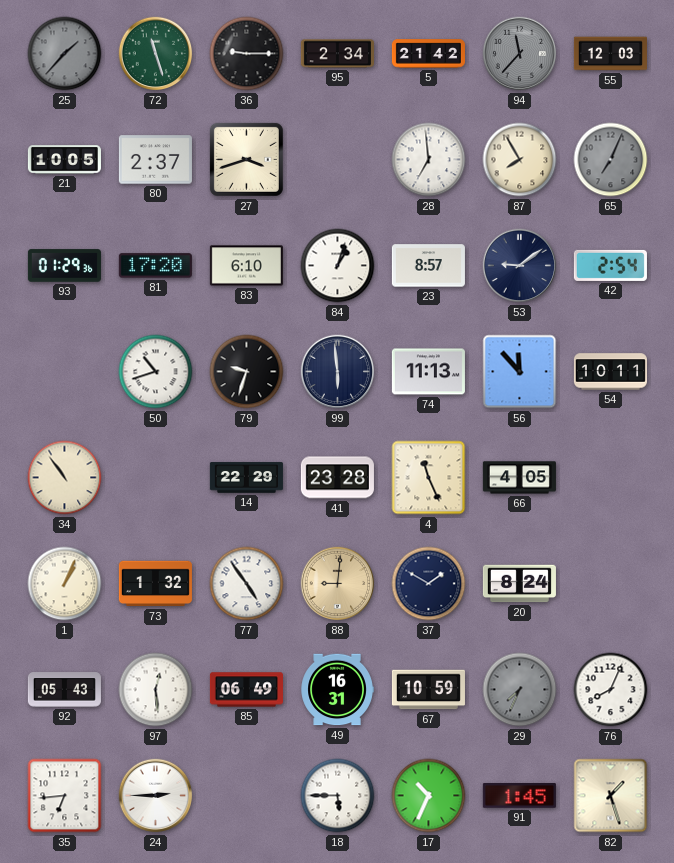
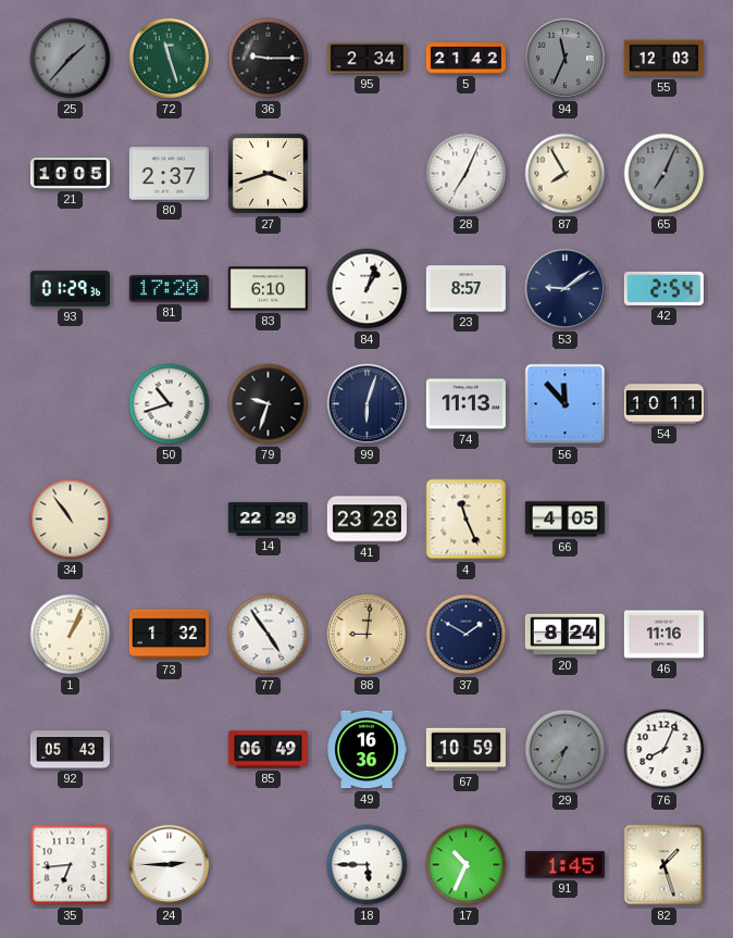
94: 11:37 -> 11:34 (566, 59)
28: 6:59 -> 7:04 (467, 174)
99: 5:59 -> 6:03 (368, 404)
46: none -> 11:16 (663, 635)
97: 12:29 -> none (156, 690)
49: 16:31 -> 16:36 (366, 750)
